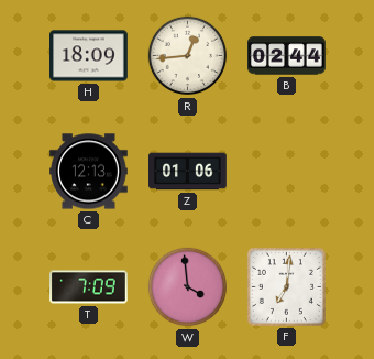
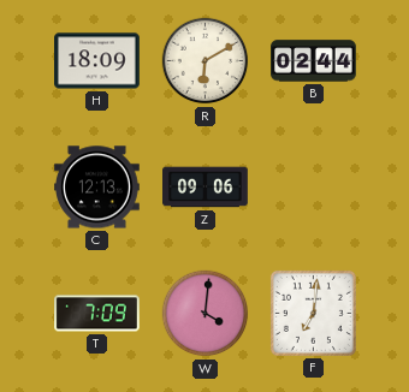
R: 12:44 -> 6:10 (206, 61)
Z: 01:06 -> 09:06 (206, 188)
W: 3:59 -> 4:01 (206, 314)
